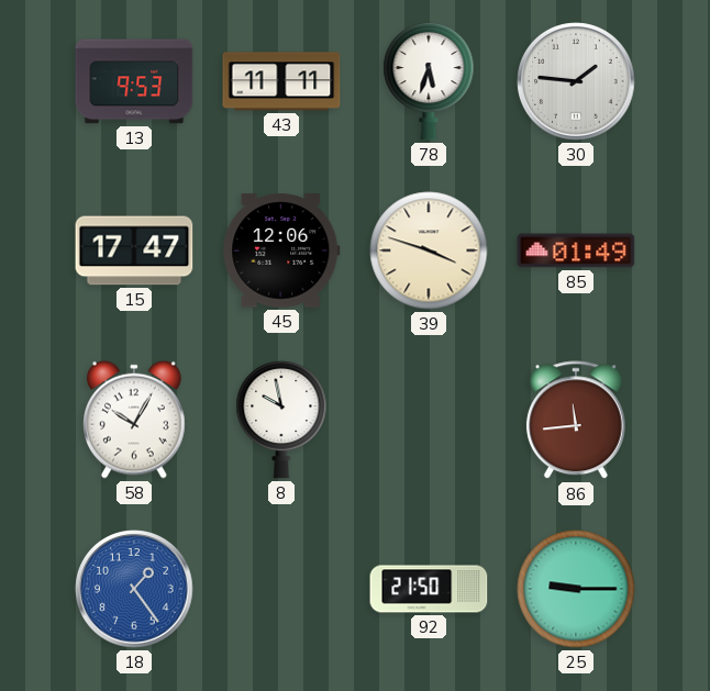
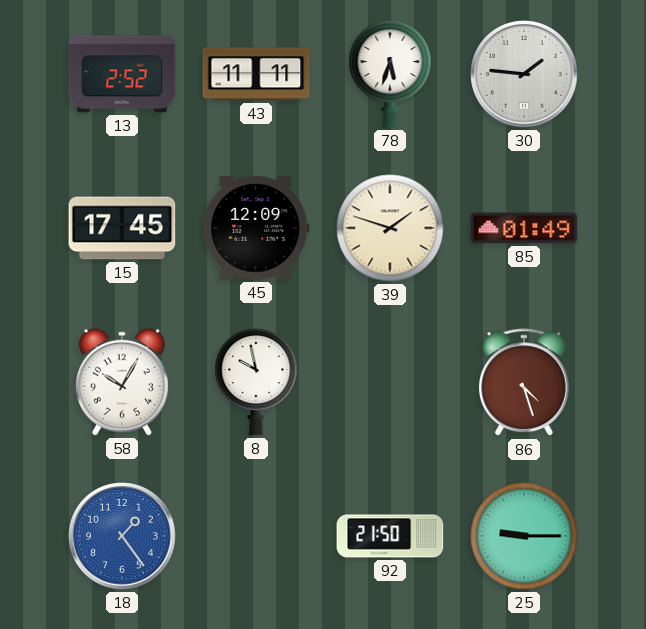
13: 9:53 -> 2:52 (122, 74)
15: 17:47 -> 17:45 (122, 228)
45: 12:06 -> 12:09 (256, 228)
39: 3:48 -> 1:48 (390, 228)
86: 11:44 -> 4:27 (524, 383)
